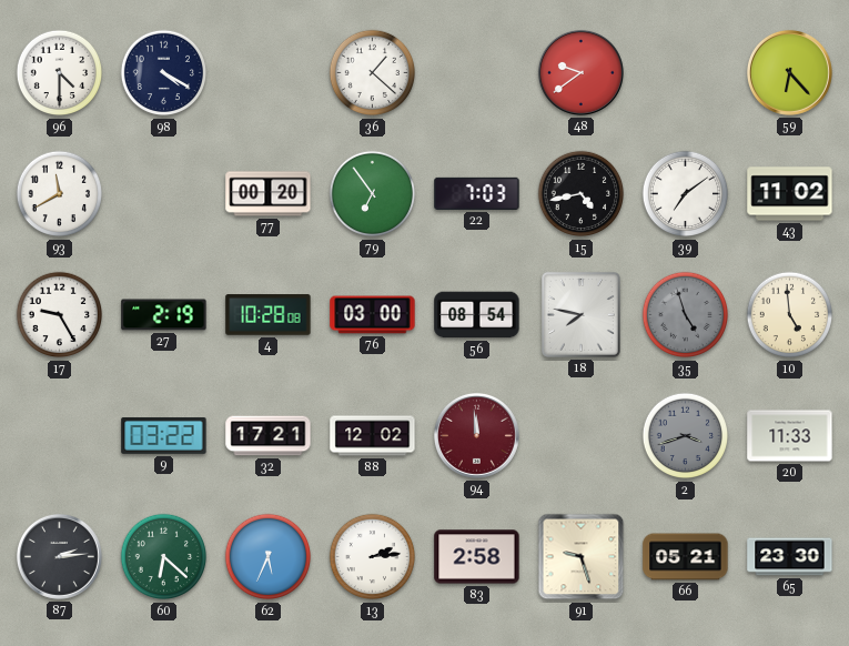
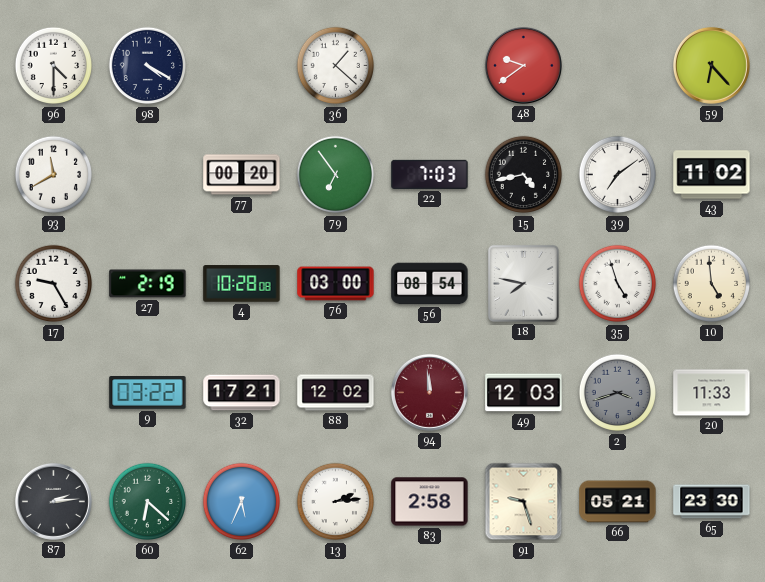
35 dial: grey -> white (618, 284)
49: none -> 12:03 (524, 393)
